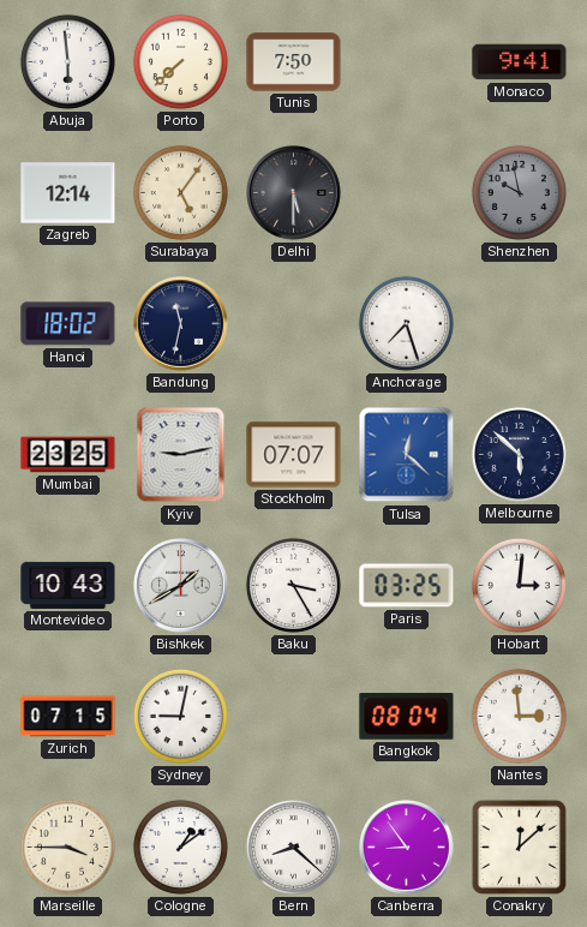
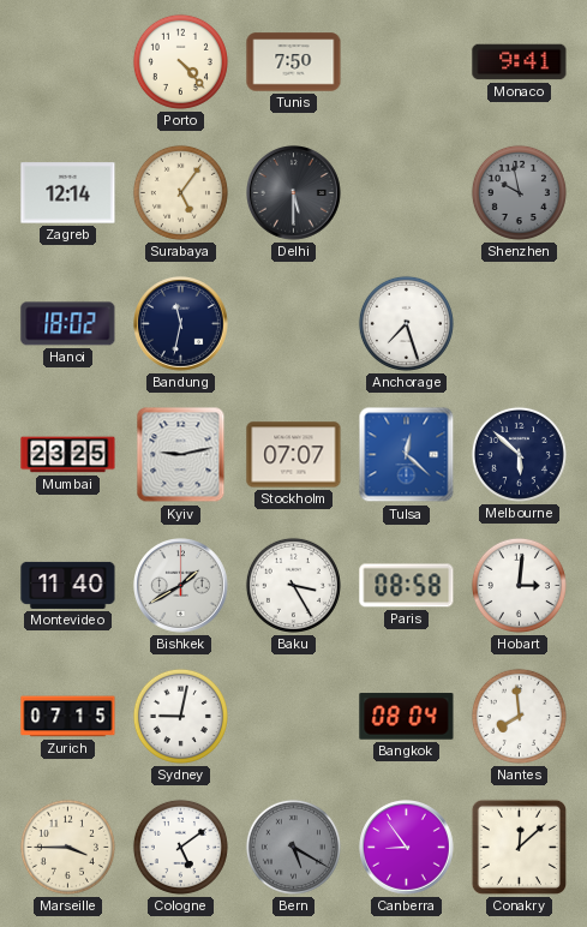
Abuja: 5:59 -> none (67, 61)
Porto: 7:38 -> 4:23 (180, 61)
Montevideo: 10:43 -> 11:40 (68, 585)
Paris: 03:25 -> 08:58 (407, 586)
Nantes: 2:59 -> 7:59 (519, 716)
Cologne: 1:09 -> 5:09 (180, 847)
Bern: 8:22 -> 5:20 (293, 847)
Bern dial: white -> grey (293, 847)
